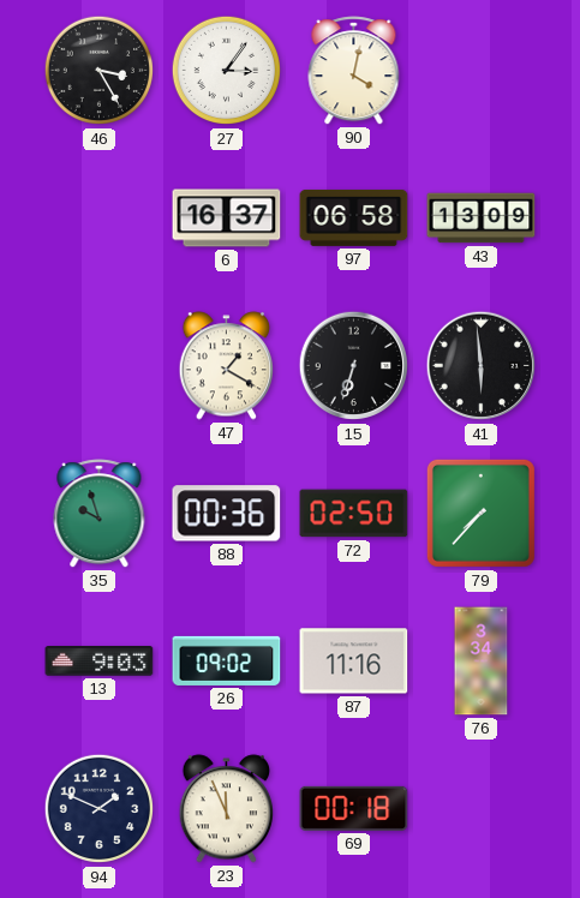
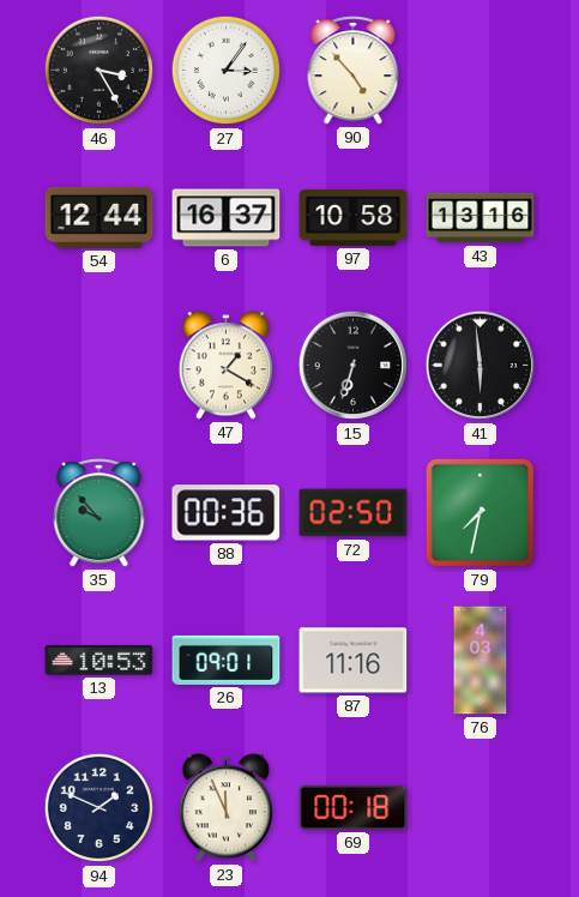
90: 4:02 -> 4:53 (354, 71)
54: none -> 12:44 (99, 217)
97: 06:58 -> 10:58 (354, 217)
43: 13:09 -> 13:16 (481, 218)
35: 9:57 -> 9:53 (99, 513)
79: 7:37 -> 7:32 (480, 512)
13: 9:03 -> 10:53 (99, 661)
26: 09:02 -> 09:01 (227, 660)
76: 3:34 -> 4:03 (481, 661)
